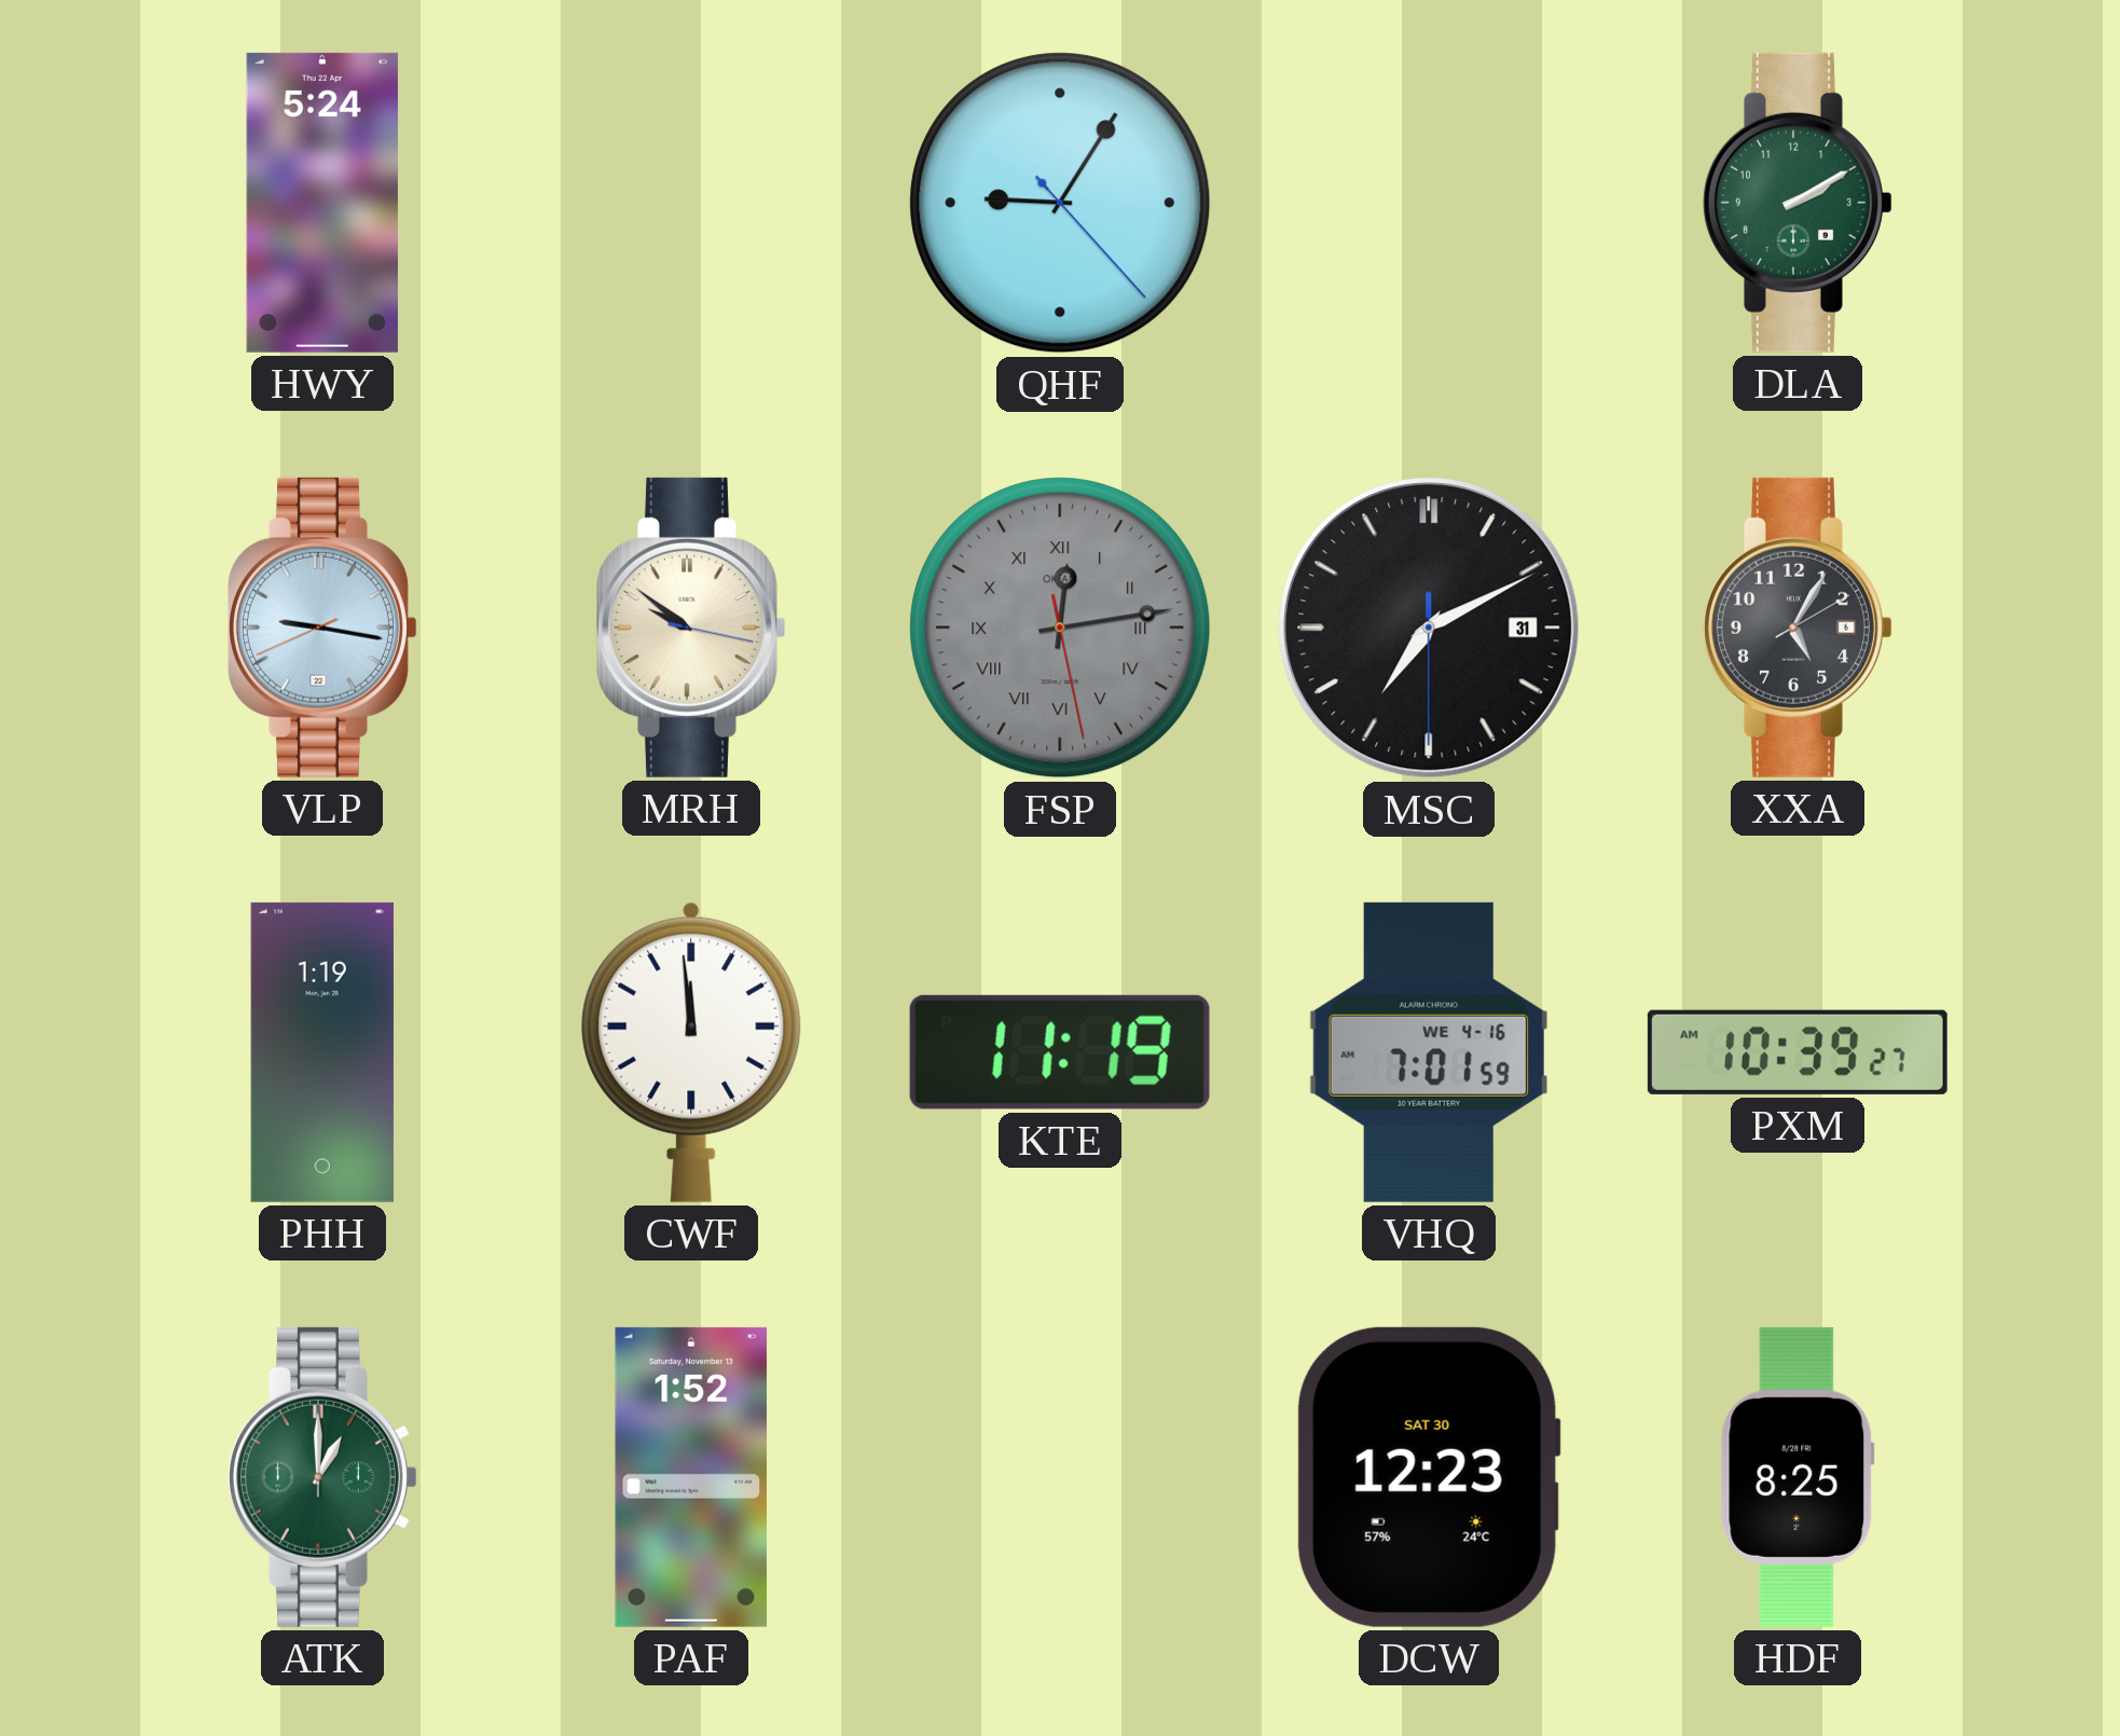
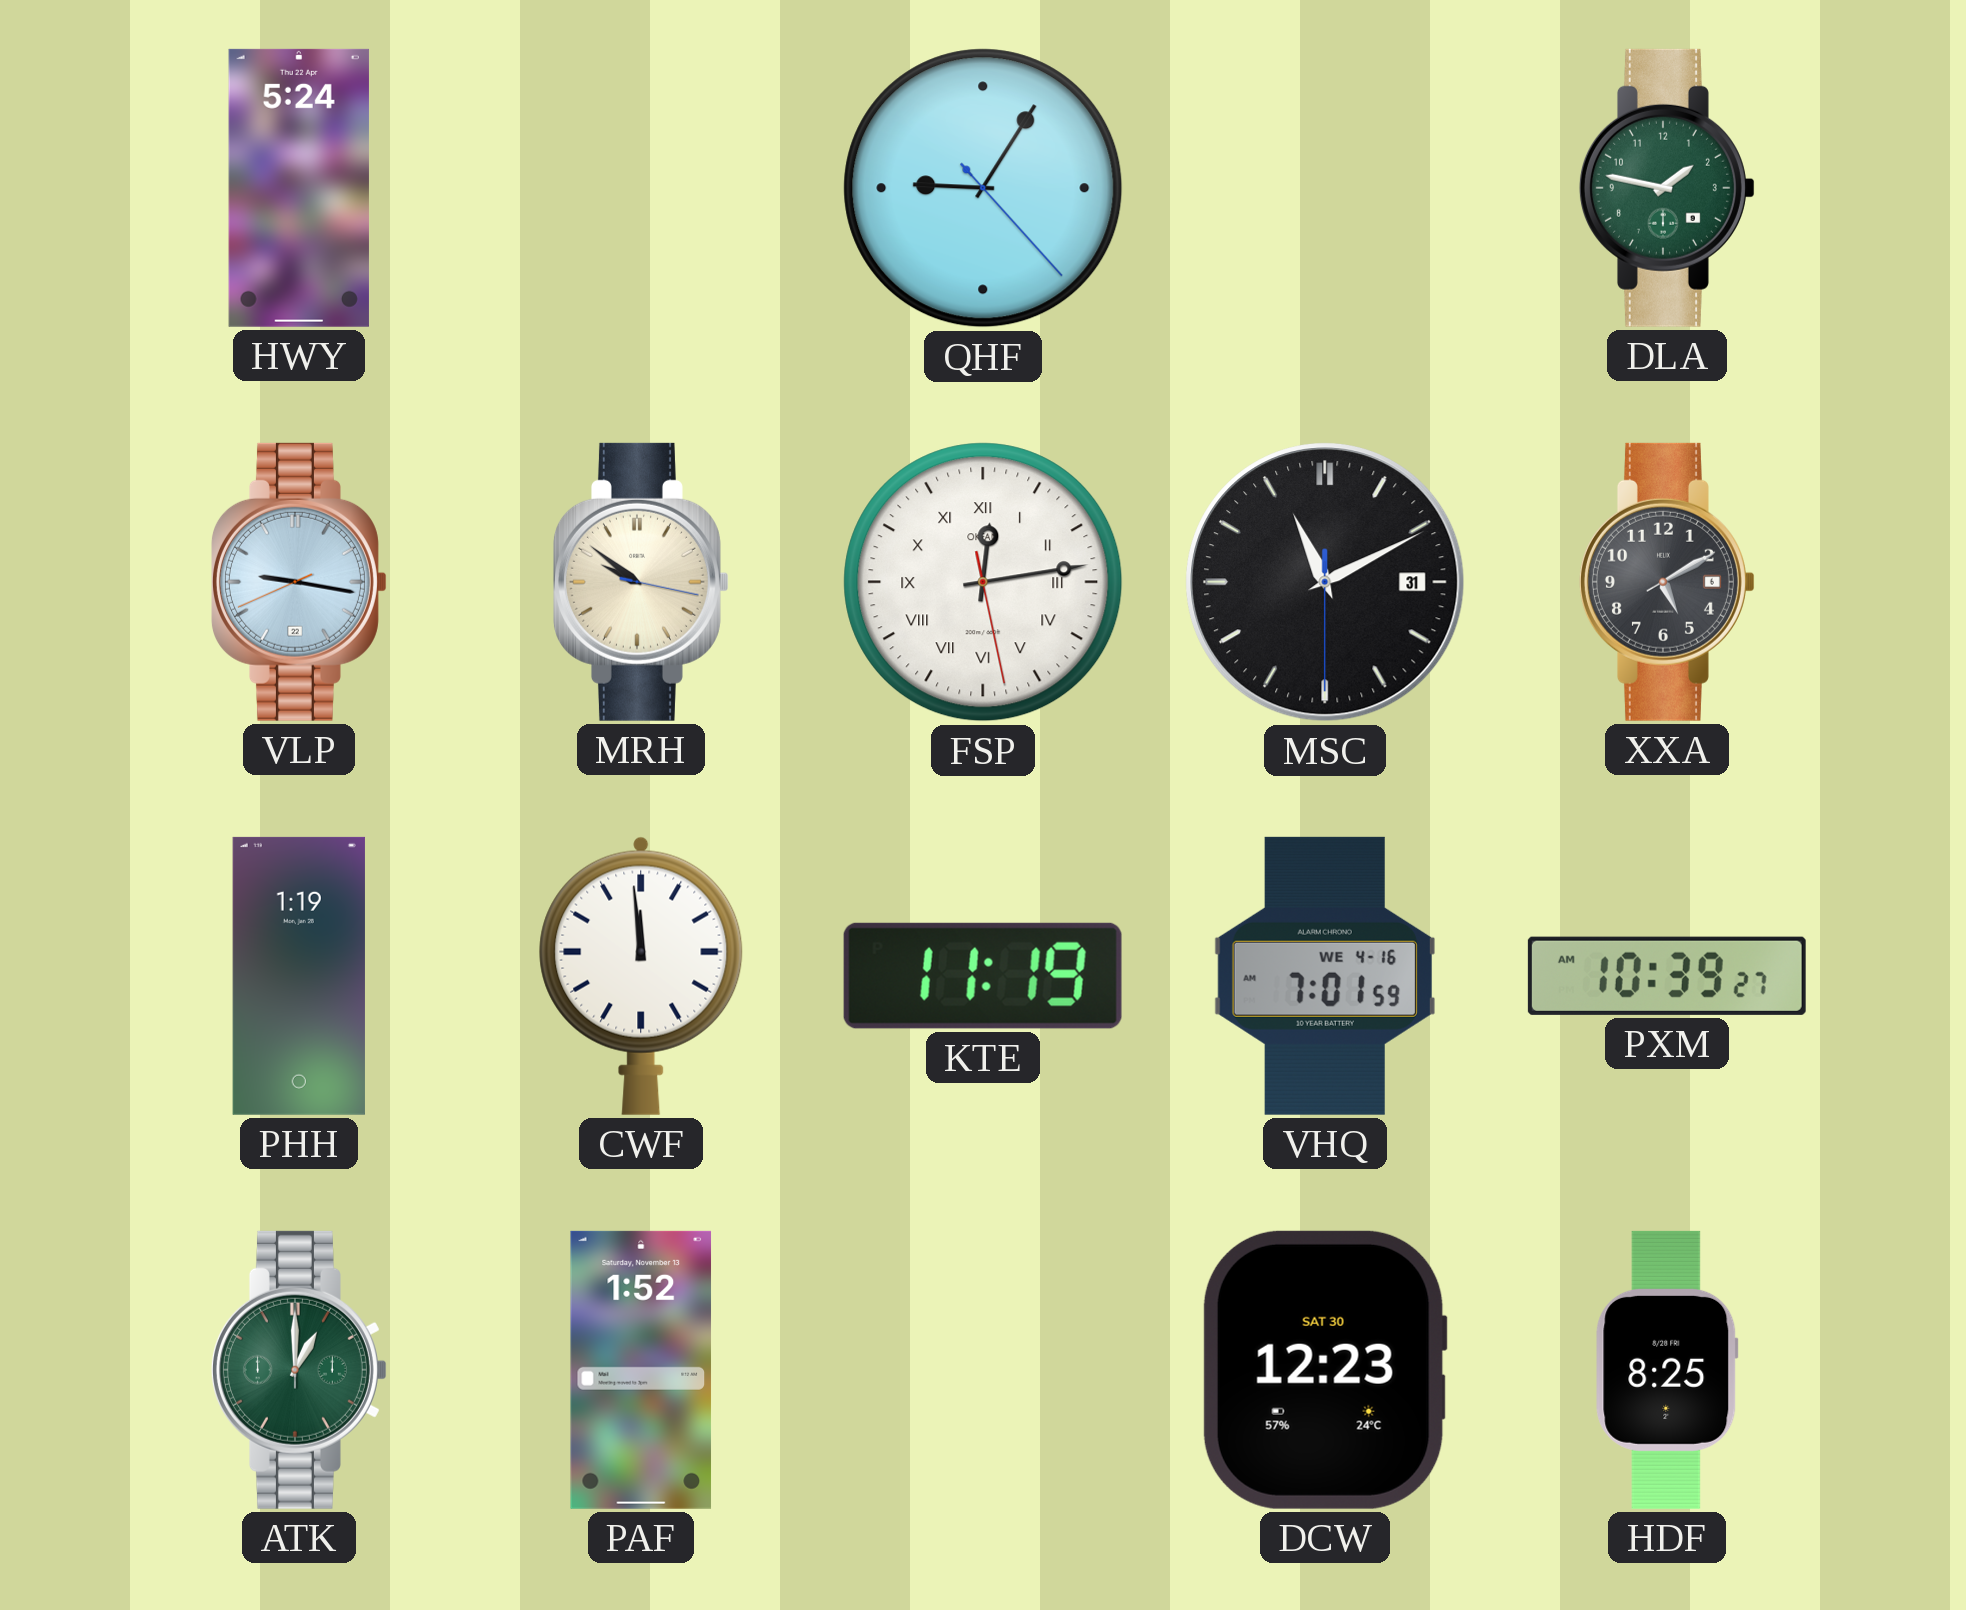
DLA: 2:10 -> 1:47 (1667, 188)
FSP dial: grey -> white (983, 582)
MSC: 7:10 -> 11:10 (1325, 582)
XXA: 5:05 -> 5:10 (1667, 582)
